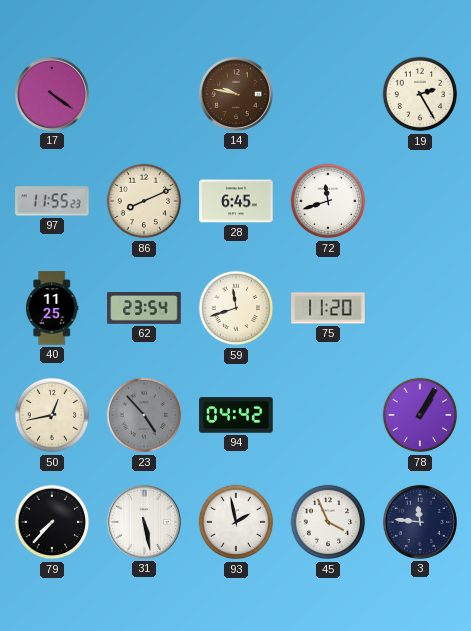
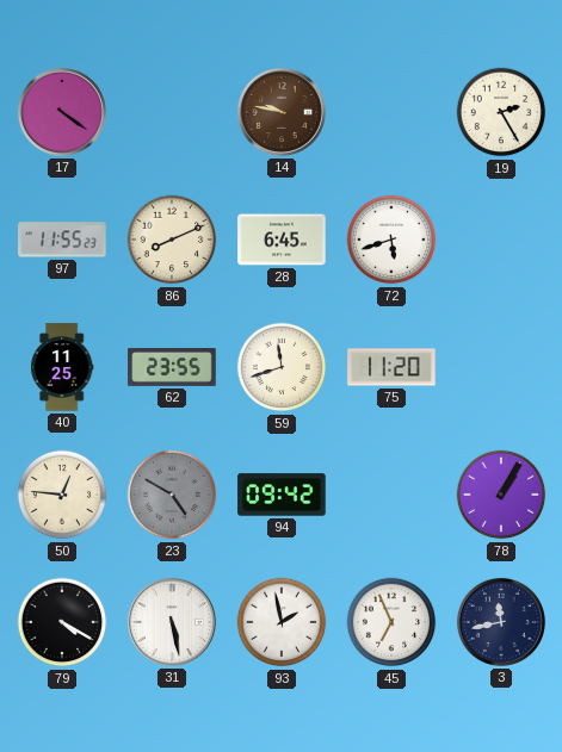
72: 11:42 -> 5:42 (391, 240)
62: 23:54 -> 23:55 (172, 368)
50: 12:43 -> 12:46 (62, 495)
23: 4:53 -> 4:50 (172, 495)
94: 04:42 -> 09:42 (282, 495)
79: 7:37 -> 4:20 (62, 622)
45: 3:56 -> 6:56 (391, 622)
3: 11:46 -> 11:43 (501, 622)
